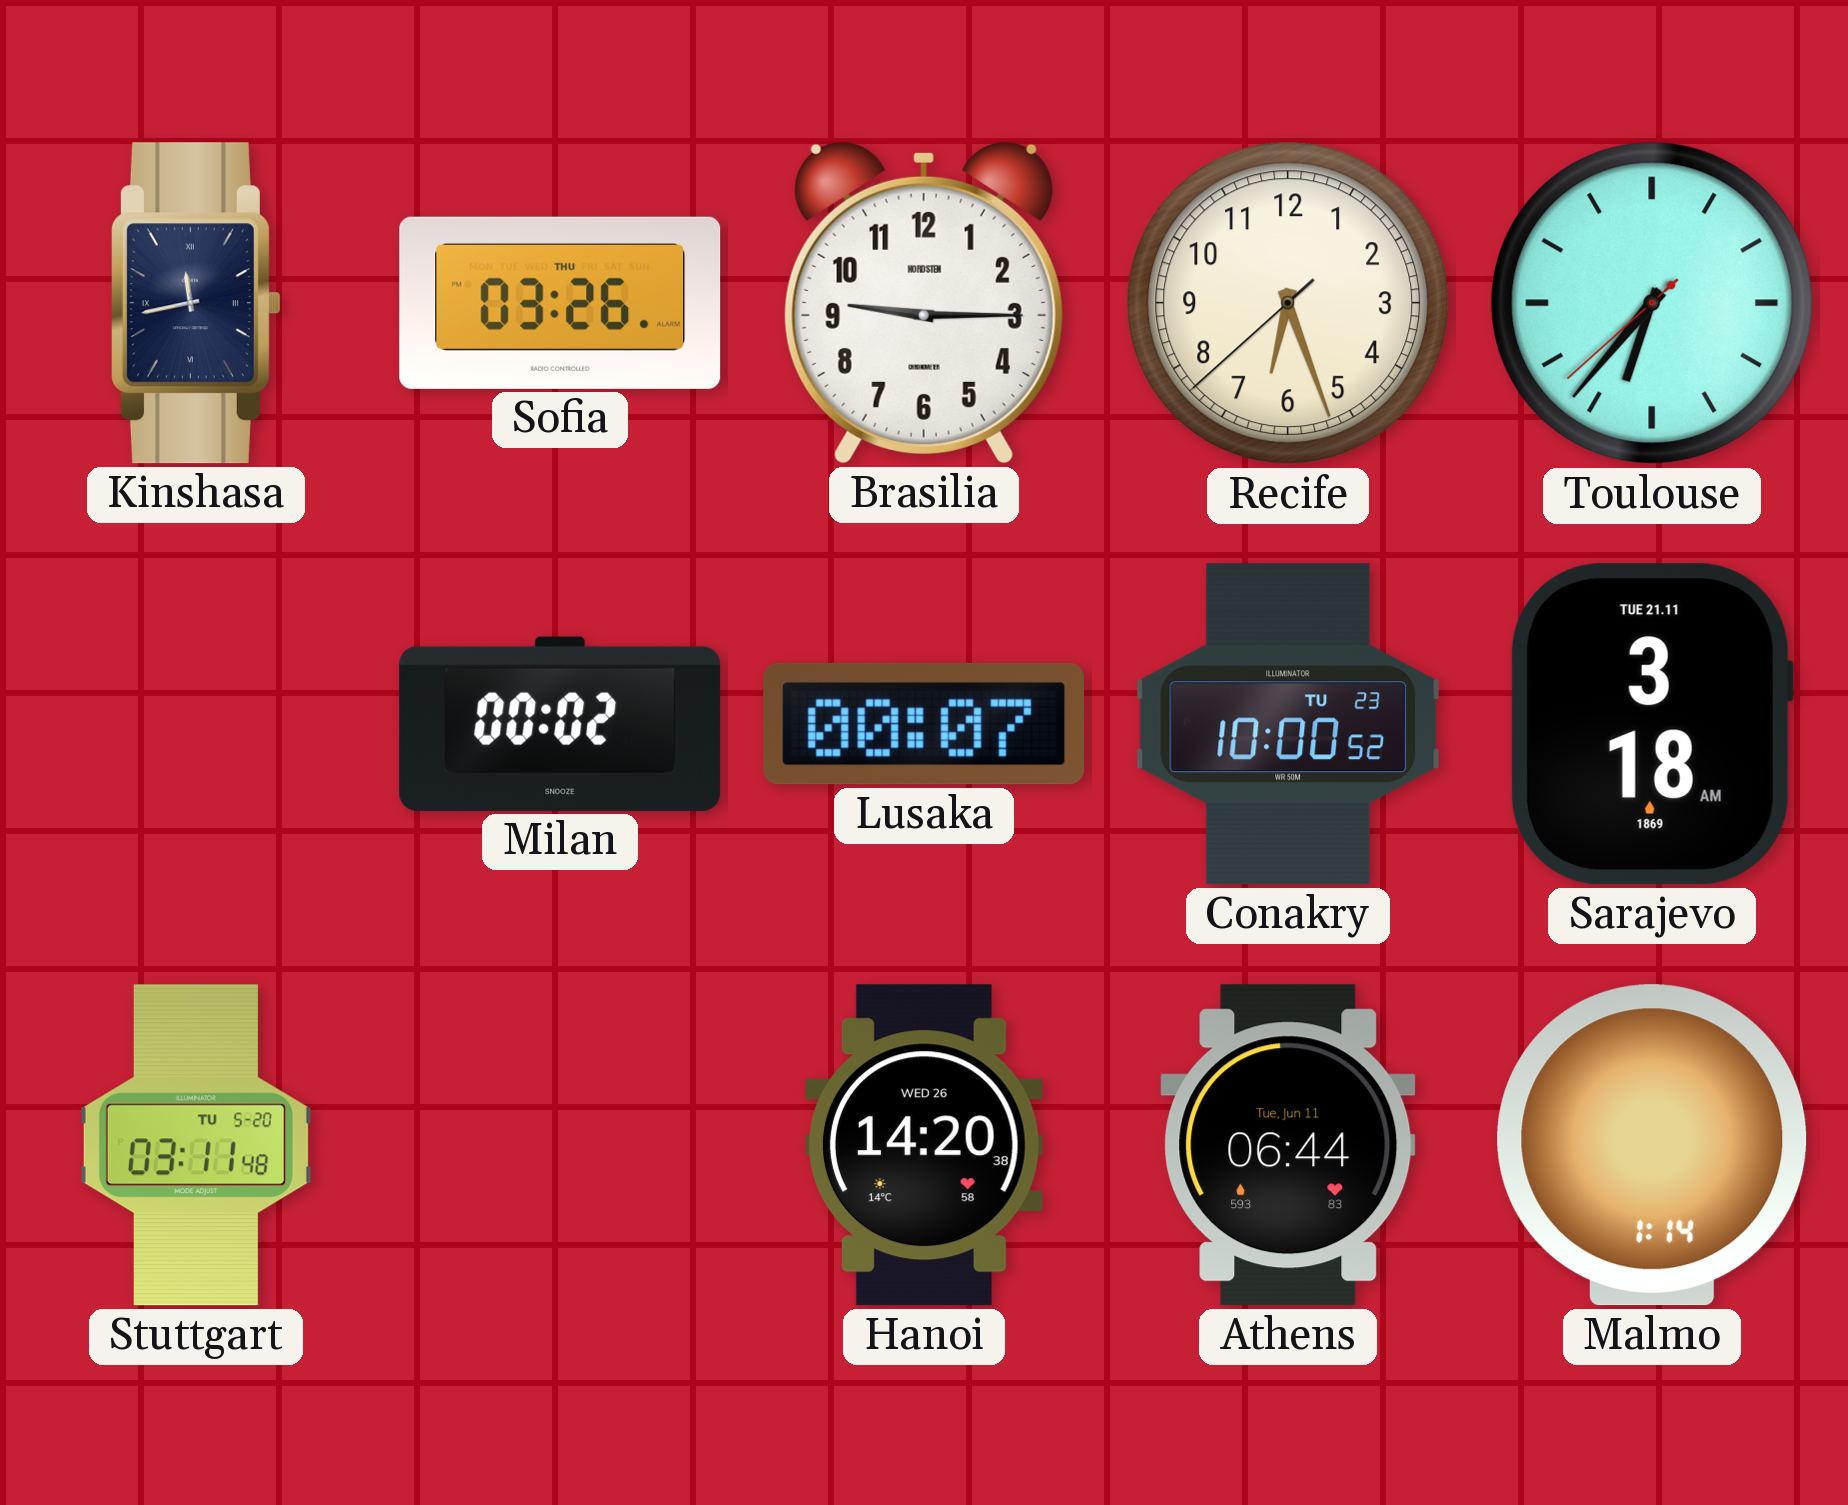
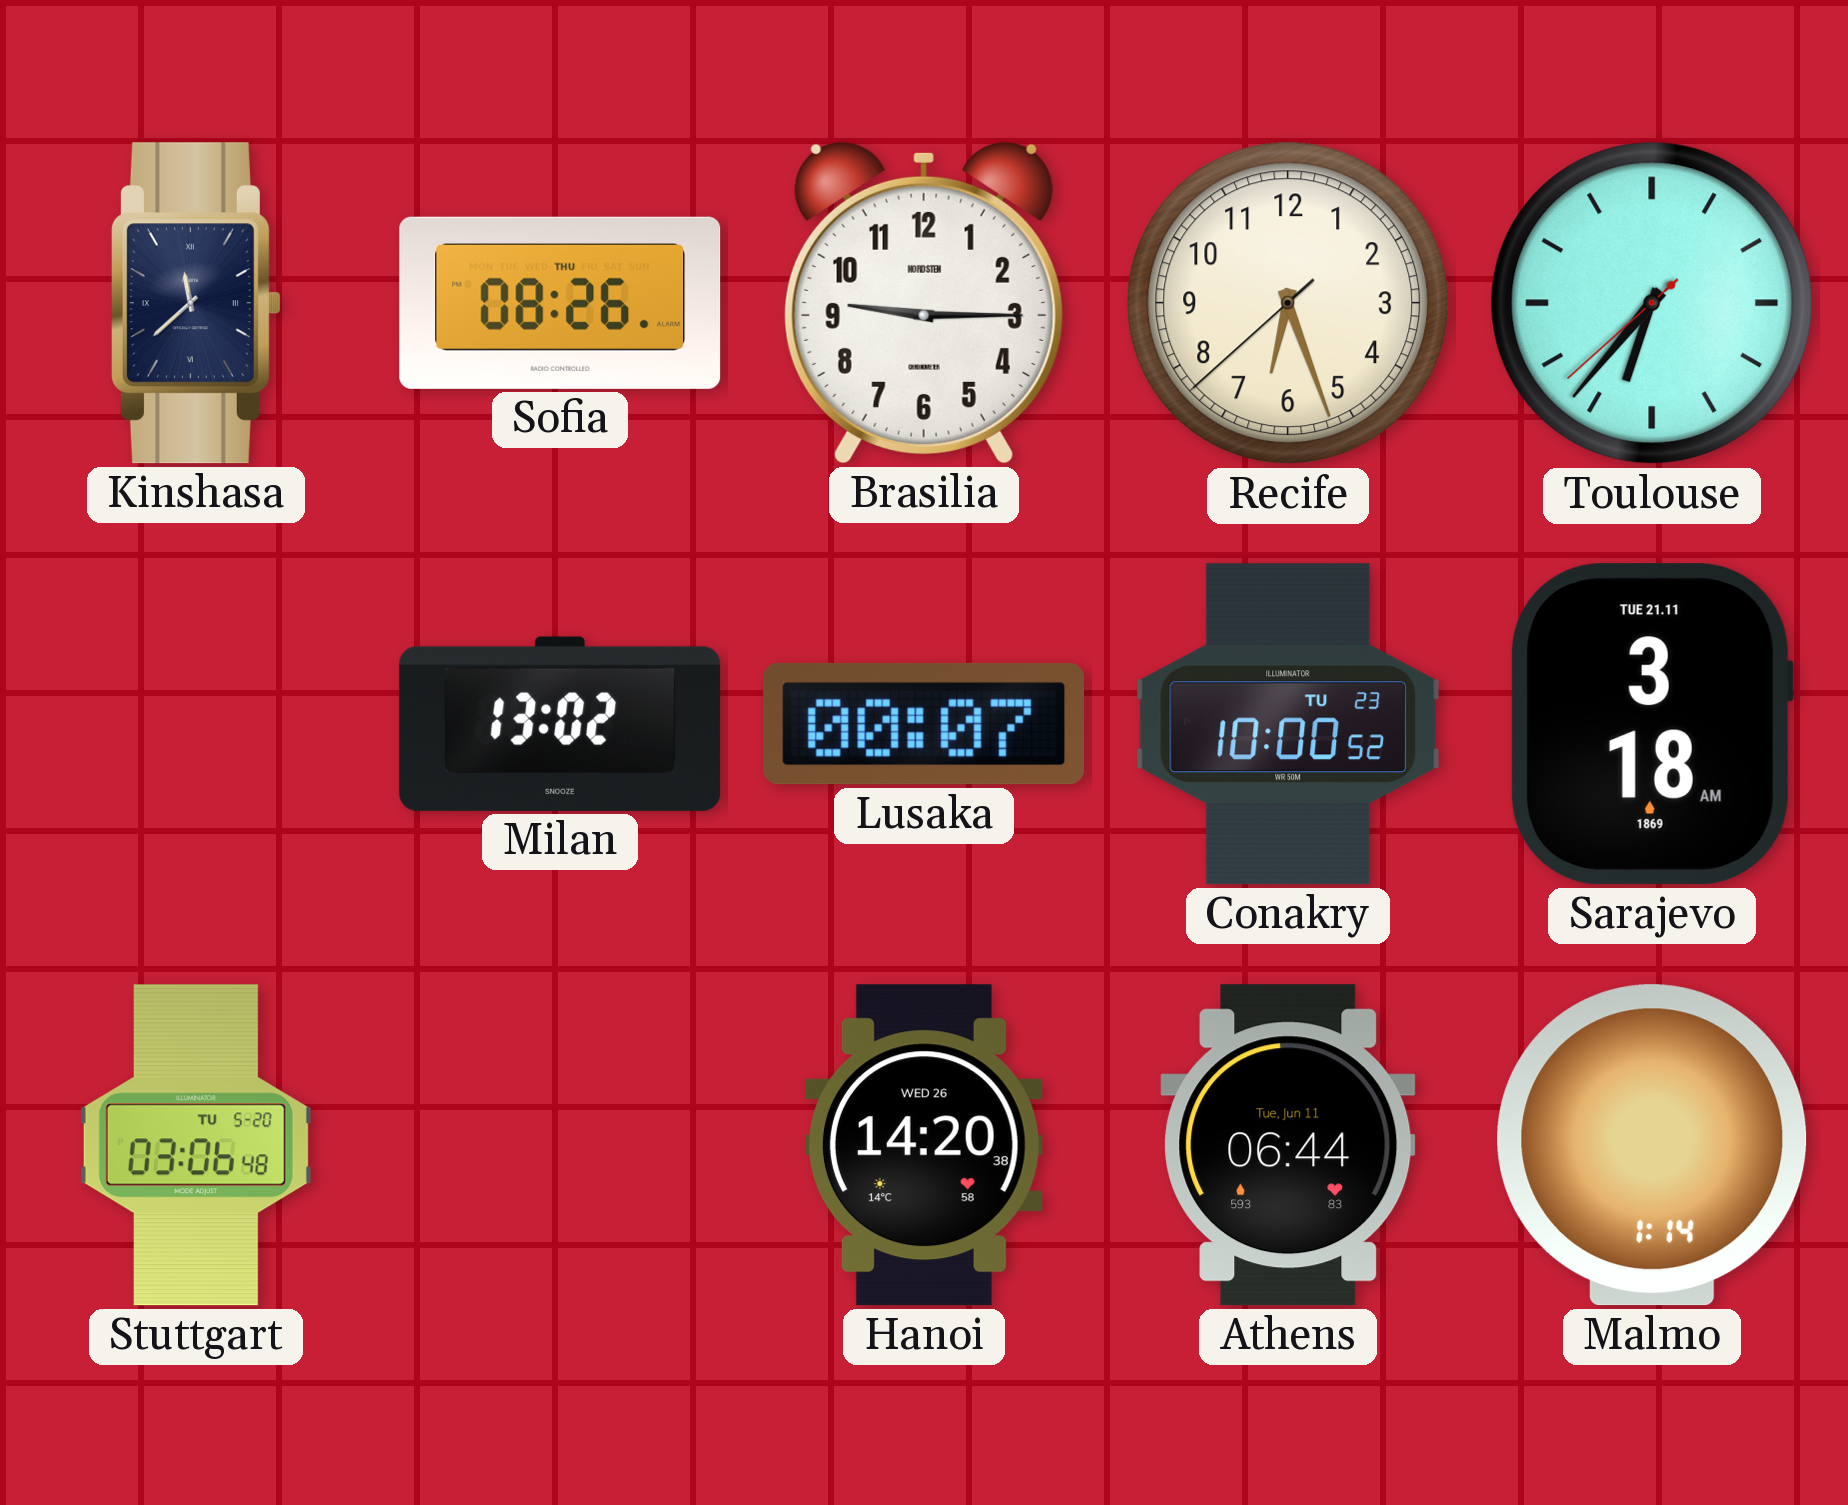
Kinshasa: 11:43 -> 11:38 (196, 303)
Sofia: 03:26 -> 08:26 (560, 303)
Milan: 00:02 -> 13:02 (560, 724)
Stuttgart: 03:11 -> 03:06 (196, 1145)
